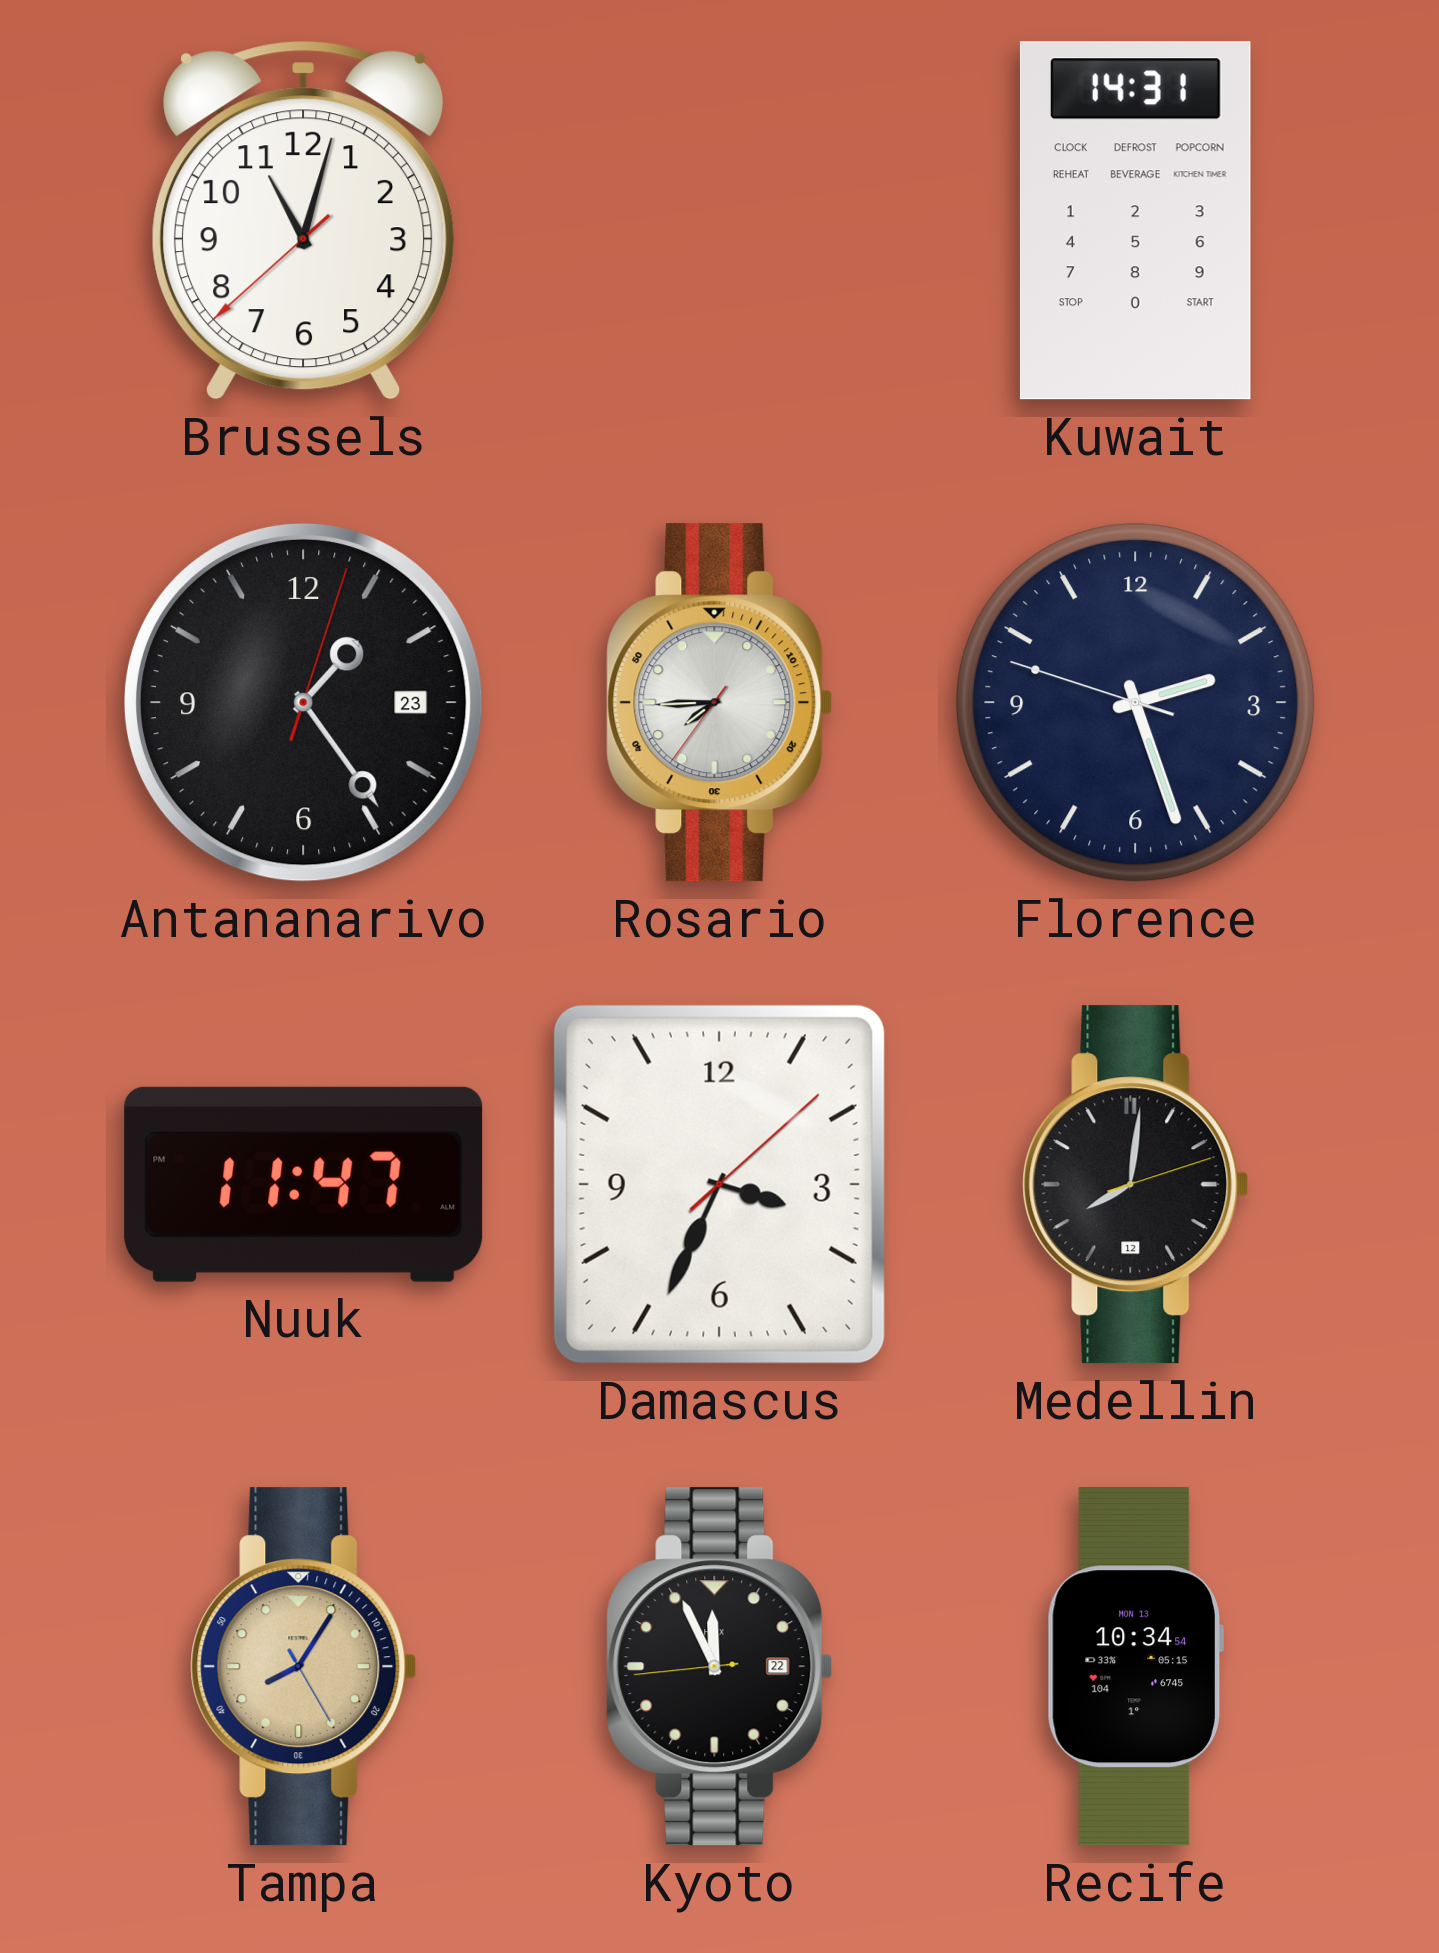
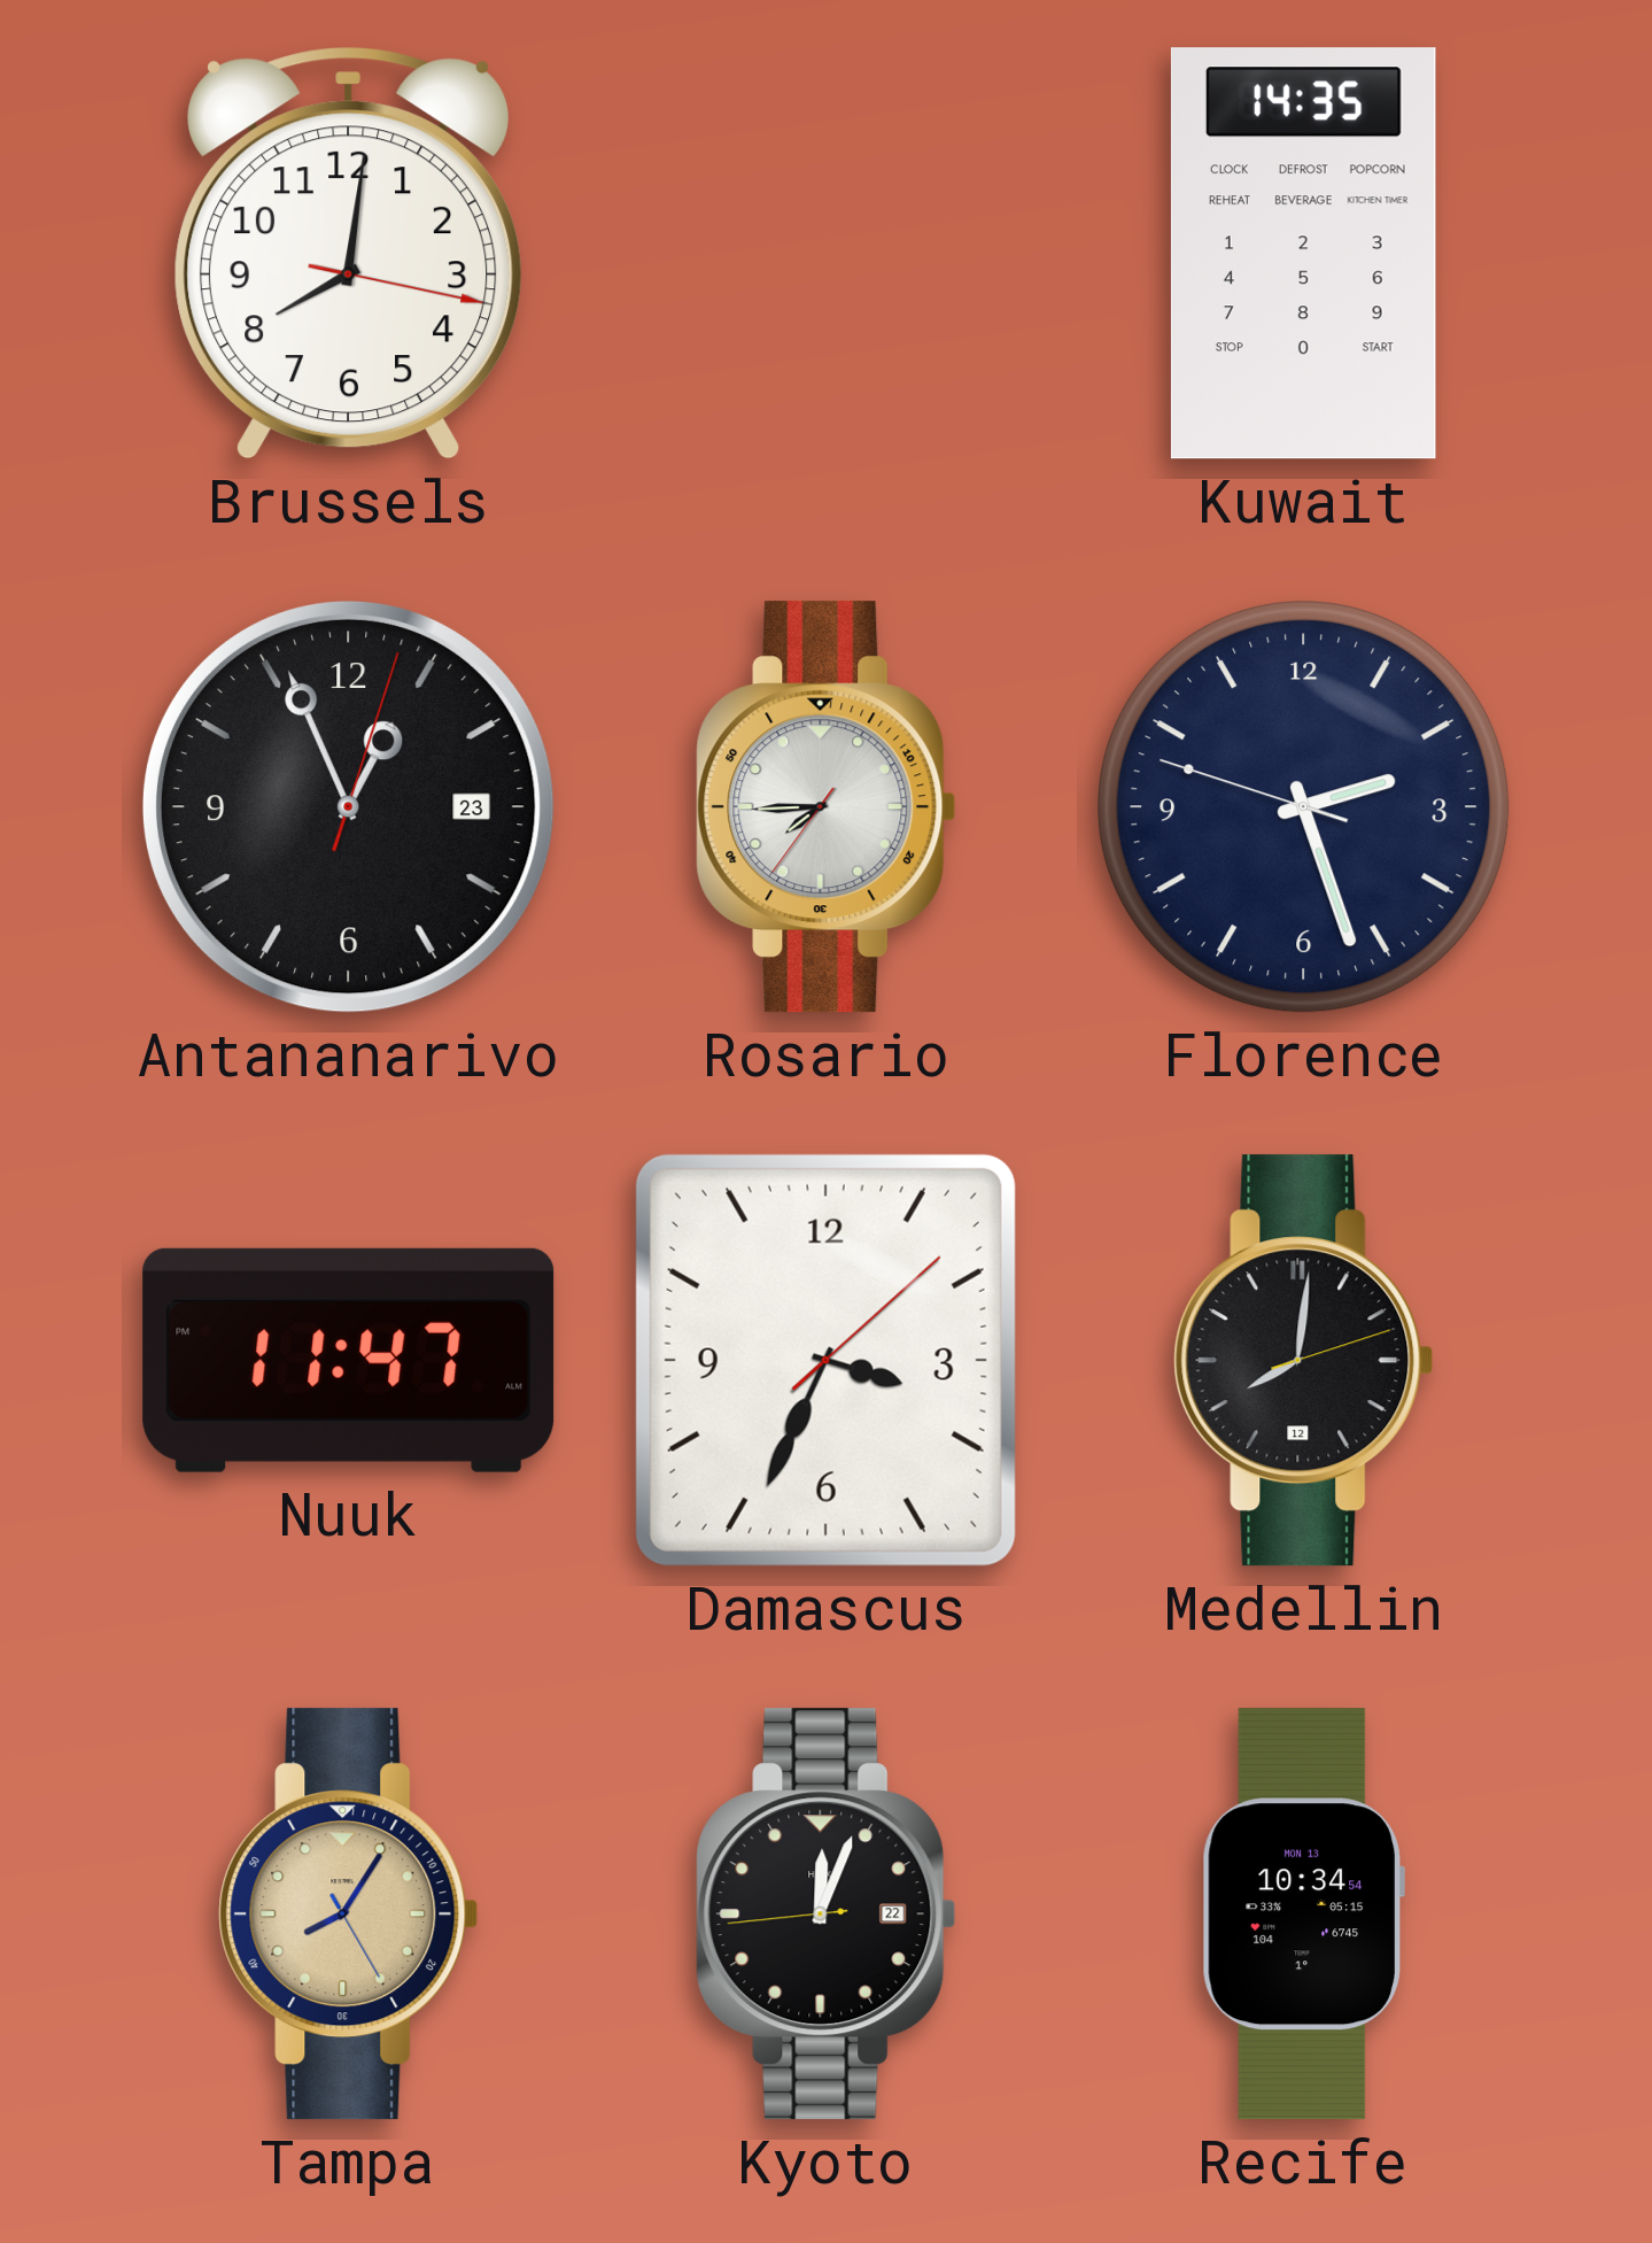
Brussels: 11:02 -> 8:01 (349, 253)
Kuwait: 14:31 -> 14:35 (1303, 254)
Antananarivo: 1:24 -> 12:56 (348, 806)
Kyoto: 11:55 -> 12:03 (827, 1915)
